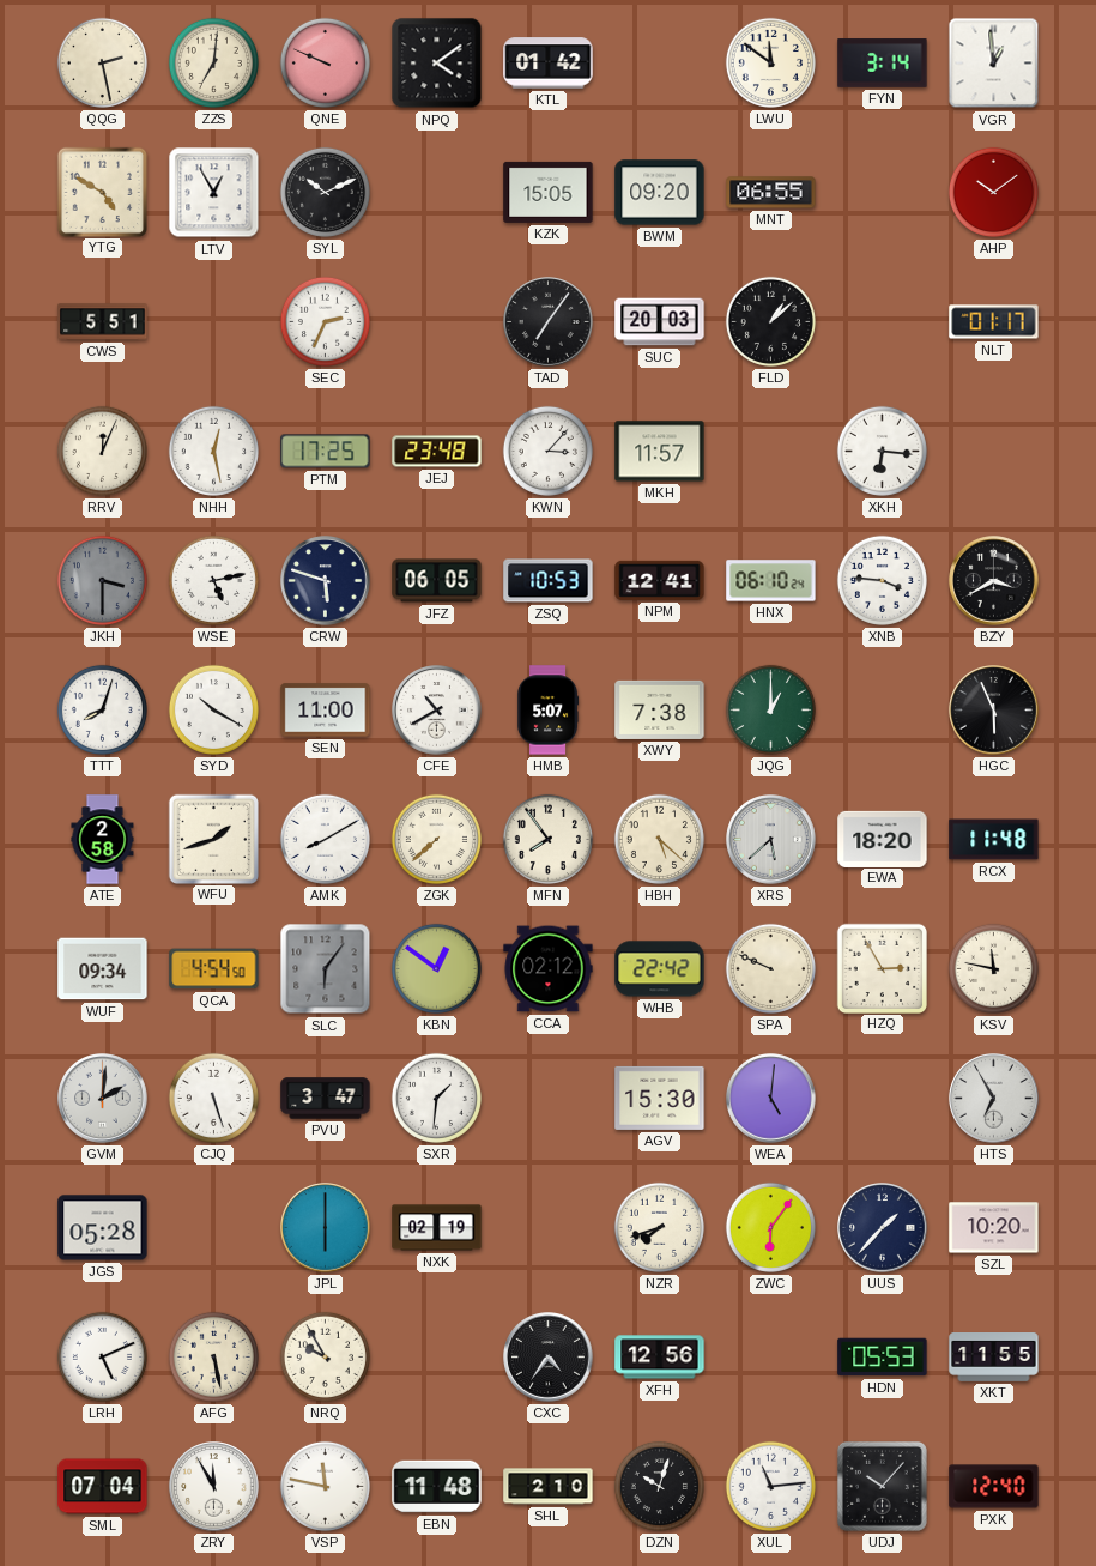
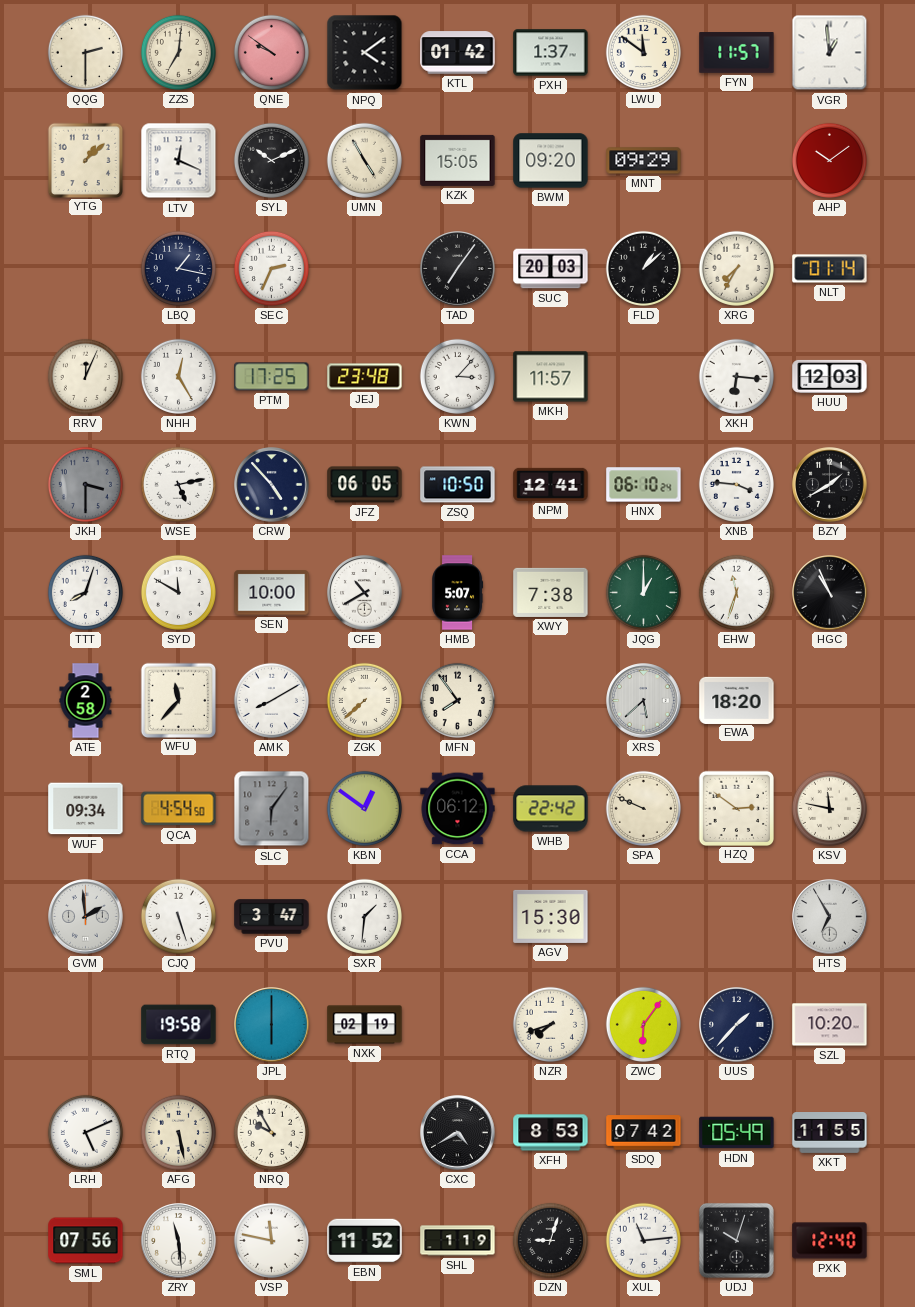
QQG: 2:28 -> 2:30 (85, 52)
QNE: 9:49 -> 9:51 (271, 52)
PXH: none -> 1:37 (551, 53)
FYN: 3:14 -> 11:57 (737, 53)
YTG: 4:50 -> 1:08 (85, 160)
LTV: 12:55 -> 12:19 (179, 161)
UMN: none -> 4:55 (364, 160)
MNT: 06:55 -> 09:29 (644, 161)
CWS: 5:51 -> none (103, 322)
LBQ: none -> 1:17 (178, 268)
XRG: none -> 7:35 (736, 268)
NLT: 01:17 -> 01:14 (830, 269)
NHH: 12:28 -> 12:25 (178, 376)
HUU: none -> 12:03 (830, 376)
CRW: 5:48 -> 4:53 (272, 485)
ZSQ: 10:53 -> 10:50 (458, 485)
BZY: 3:40 -> 1:40 (830, 485)
SYD: 10:20 -> 11:50 (178, 592)
SEN: 11:00 -> 10:00 (272, 593)
EHW: none -> 11:33 (736, 592)
HGC: 5:56 -> 10:56 (830, 593)
WFU: 1:42 -> 11:37 (178, 700)
HBH: 5:22 -> none (659, 839)
RCX: 11:48 -> none (994, 840)
CCA: 02:12 -> 06:12 (458, 809)
HZQ: 2:55 -> 2:51 (736, 808)
GVM: 2:01 -> 1:59 (86, 917)
WEA: 5:01 -> none (771, 1099)
JGS: 05:28 -> none (103, 1228)
RTQ: none -> 19:58 (179, 1025)
CXC: 4:36 -> 4:40 (458, 1133)
XFH: 12:56 -> 8:53 (551, 1133)
SDQ: none -> 07:42 (644, 1133)
HDN: 05:53 -> 05:49 (737, 1133)
SML: 07:04 -> 07:56 (86, 1241)
ZRY: 11:55 -> 11:29 (179, 1241)
EBN: 11:48 -> 11:52 (365, 1241)
SHL: 2:10 -> 1:19 (458, 1241)
DZN: 10:03 -> 9:03 (550, 1240)
UDJ: 10:07 -> 10:03 (736, 1240)
